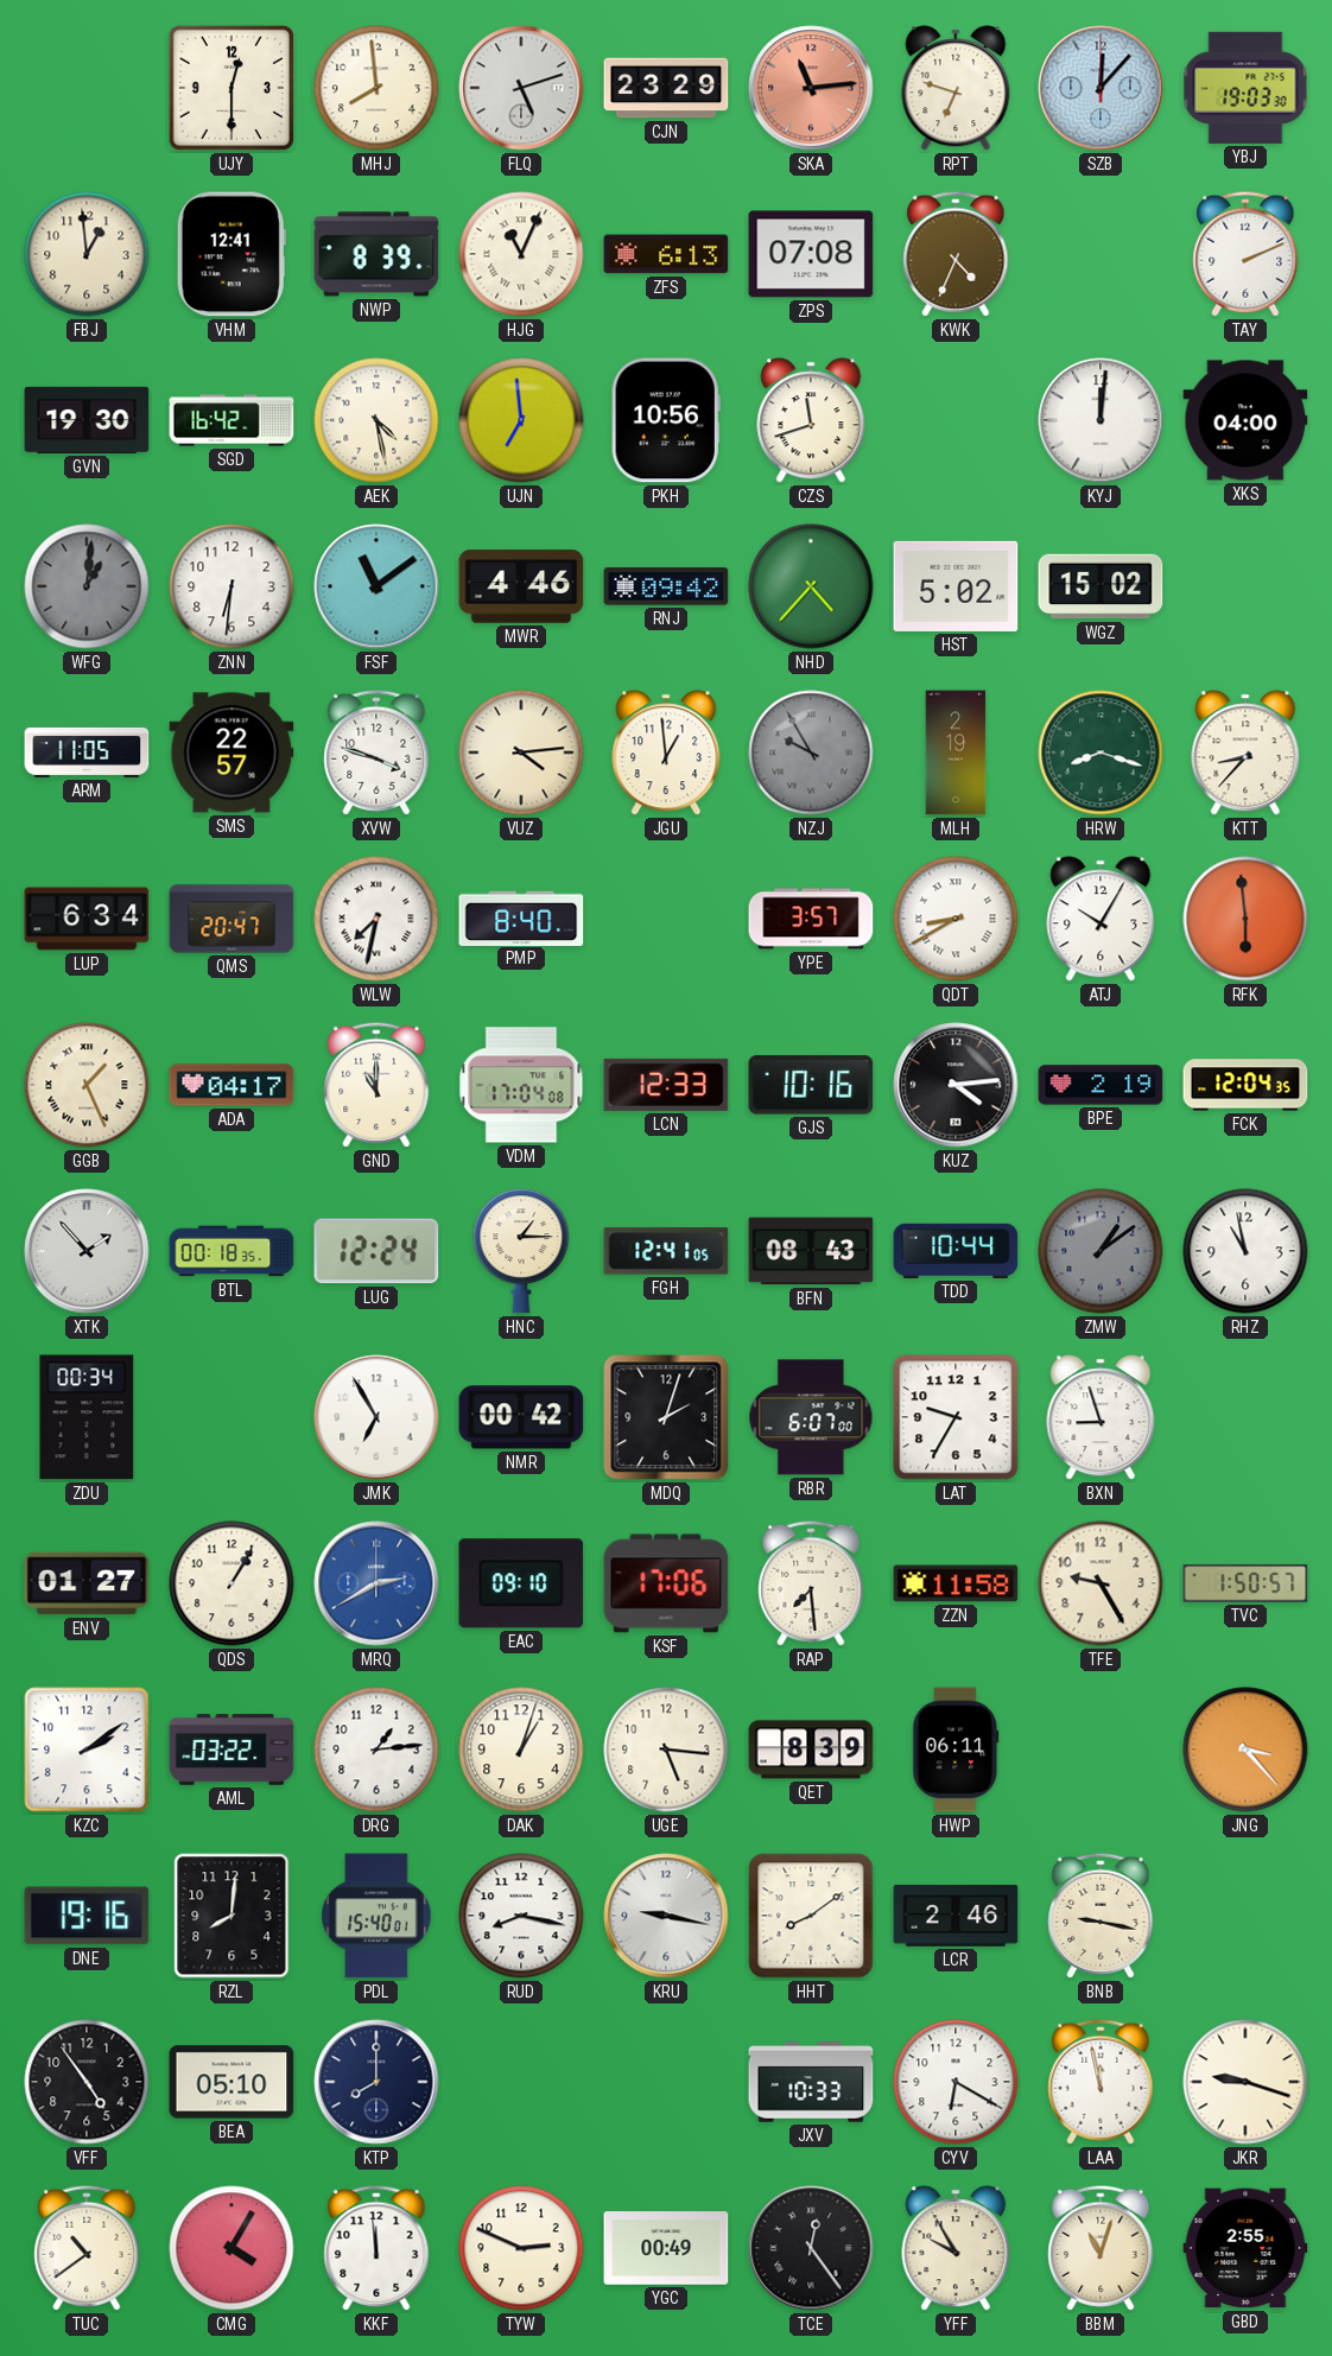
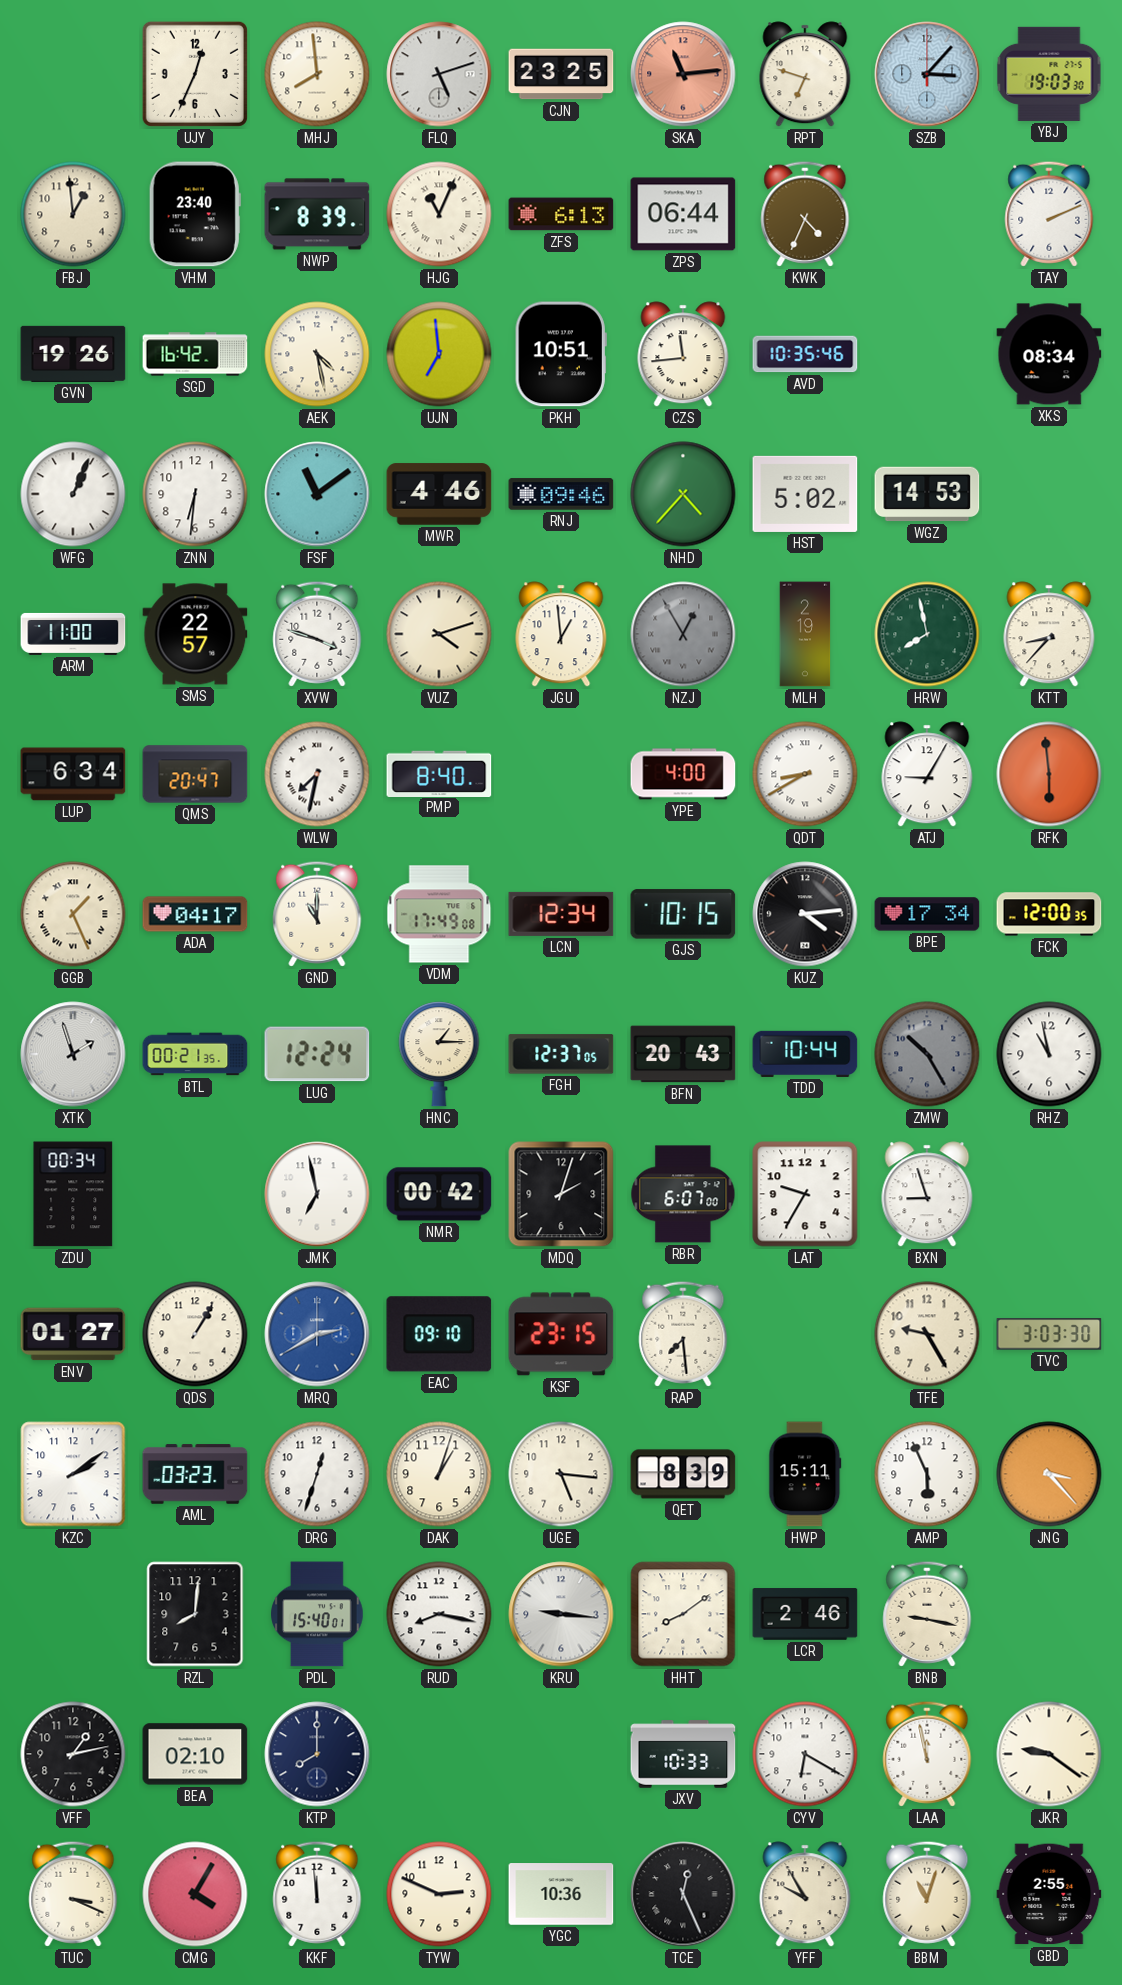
UJY: 12:30 -> 12:34 (195, 74)
CJN: 23:29 -> 23:25 (561, 74)
SZB: 12:07 -> 3:07 (927, 74)
VHM: 12:41 -> 23:40 (195, 214)
ZPS: 07:08 -> 06:44 (683, 214)
GVN: 19:30 -> 19:26 (73, 354)
PKH: 10:56 -> 10:51 (561, 354)
CZS: 11:42 -> 11:44 (683, 354)
AVD: none -> 10:35 (805, 354)
KYJ: 12:01 -> none (1101, 420)
XKS: 04:00 -> 08:34 (1049, 354)
WFG: 1:01 -> 1:04 (73, 494)
WFG dial: grey -> white (73, 494)
RNJ: 09:42 -> 09:46 (561, 494)
WGZ: 15:02 -> 14:53 (927, 494)
ARM: 11:05 -> 11:00 (73, 634)
VUZ: 4:14 -> 4:12 (439, 634)
NZJ: 9:55 -> 12:55 (683, 634)
HRW: 8:18 -> 7:58 (927, 634)
YPE: 3:57 -> 4:00 (683, 774)
ATJ: 10:05 -> 9:05 (927, 774)
VDM: 17:04 -> 17:49 (439, 914)
LCN: 12:33 -> 12:34 (561, 914)
GJS: 10:16 -> 10:15 (683, 914)
BPE: 2:19 -> 17:34 (927, 914)
FCK: 12:04 -> 12:00 (1049, 914)
XTK: 1:53 -> 1:57 (73, 1054)
BTL: 00:18 -> 00:21 (195, 1054)
FGH: 12:41 -> 12:37 (561, 1054)
BFN: 08:43 -> 20:43 (683, 1054)
ZMW: 1:09 -> 10:25 (927, 1054)
JMK: 6:55 -> 6:58 (317, 1194)
KSF: 17:06 -> 23:15 (561, 1334)
ZZN: 11:58 -> none (956, 1583)
TVC: 1:50 -> 3:03 (1049, 1334)
AML: 03:22 -> 03:23 (195, 1474)
DRG: 1:14 -> 12:33 (317, 1474)
HWP: 06:11 -> 15:11 (805, 1474)
AMP: none -> 5:56 (927, 1474)
DNE: 19:16 -> none (87, 1916)
KRU: 9:17 -> 9:16 (561, 1614)
VFF: 4:54 -> 1:13 (73, 1754)
BEA: 05:10 -> 02:10 (195, 1754)
JKR: 9:18 -> 9:21 (1049, 1754)
TUC: 10:39 -> 3:19 (73, 1894)
YGC: 00:49 -> 10:36 (561, 1894)
TCE: 12:24 -> 12:26 (683, 1894)
